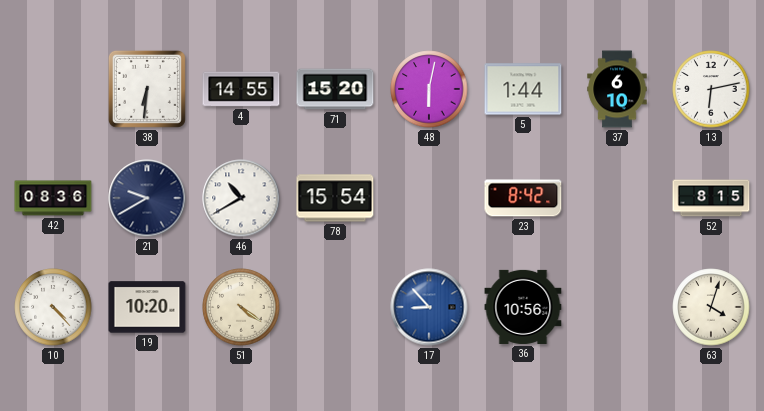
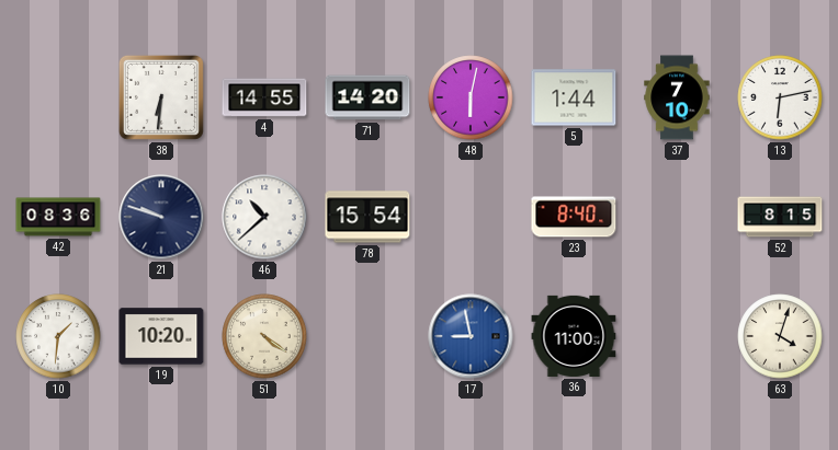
71: 15:20 -> 14:20 (367, 97)
37: 6:10 -> 7:10 (677, 97)
21: 9:40 -> 9:48 (161, 217)
46: 10:40 -> 10:38 (264, 217)
23: 8:42 -> 8:40 (574, 217)
10: 4:23 -> 1:31 (58, 336)
17: 8:53 -> 8:58 (471, 336)
36: 10:56 -> 11:00 (574, 336)
